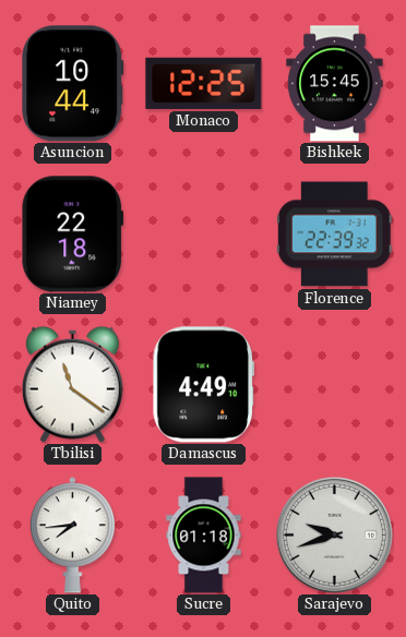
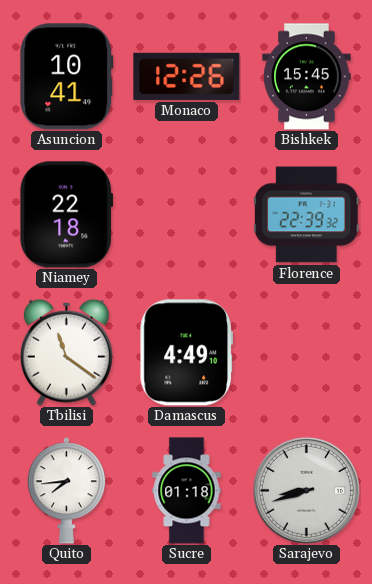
Asuncion: 10:44 -> 10:41 (67, 77)
Monaco: 12:25 -> 12:26 (187, 76)
Sarajevo: 9:42 -> 8:42 (306, 490)
